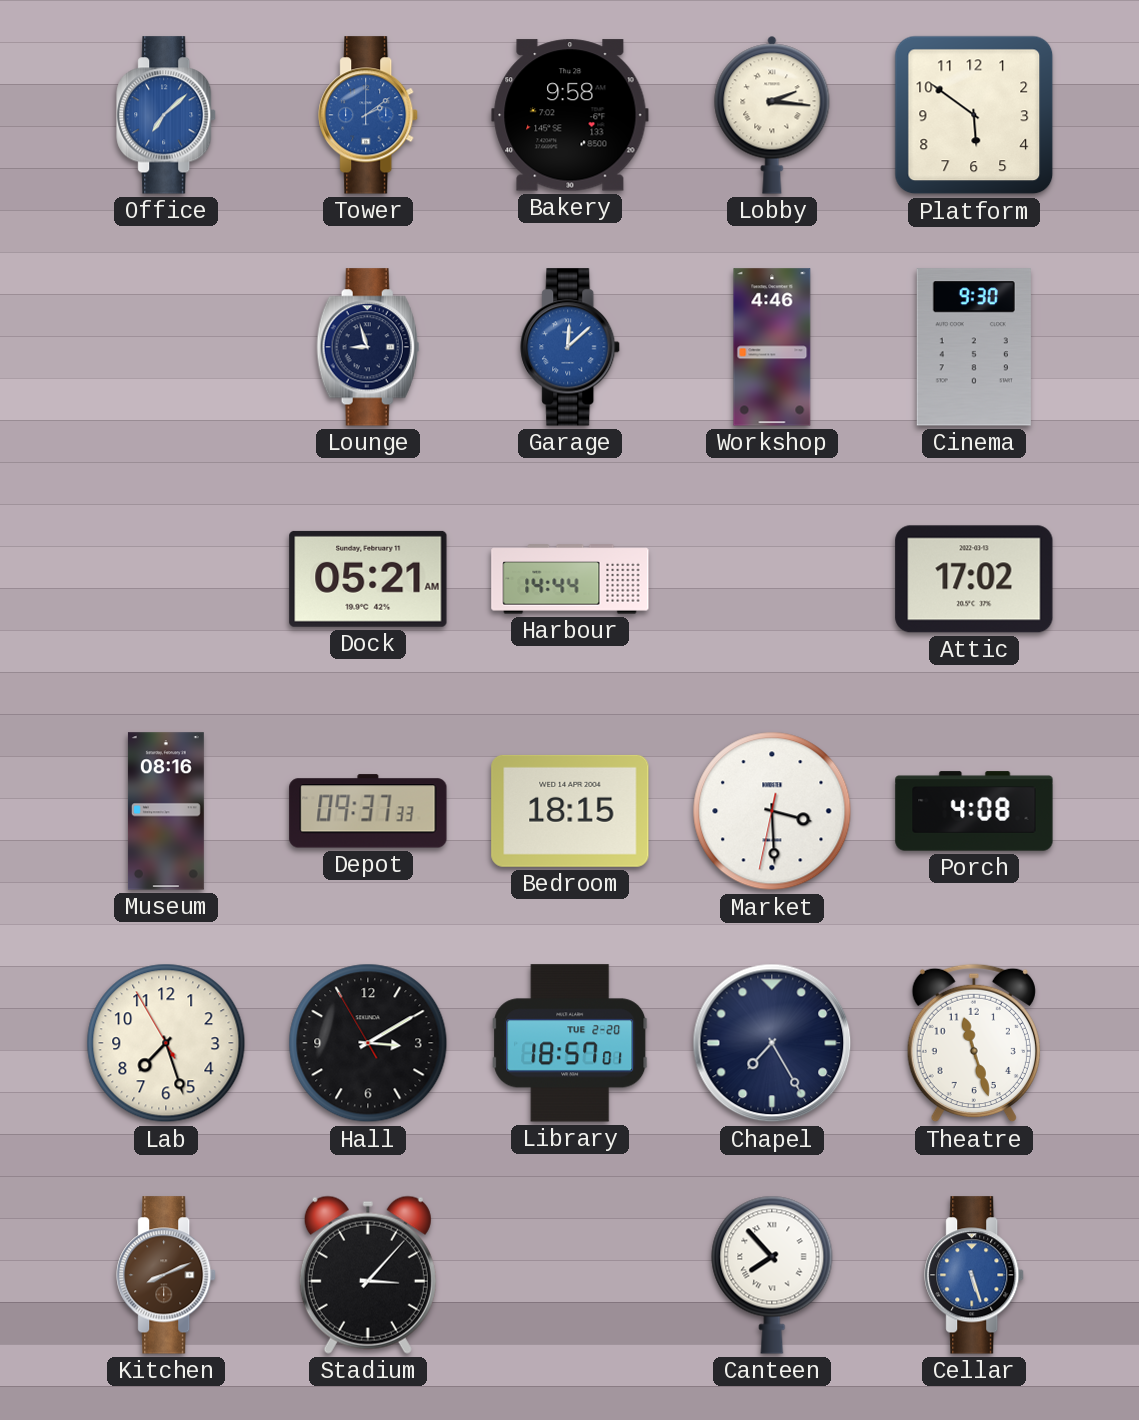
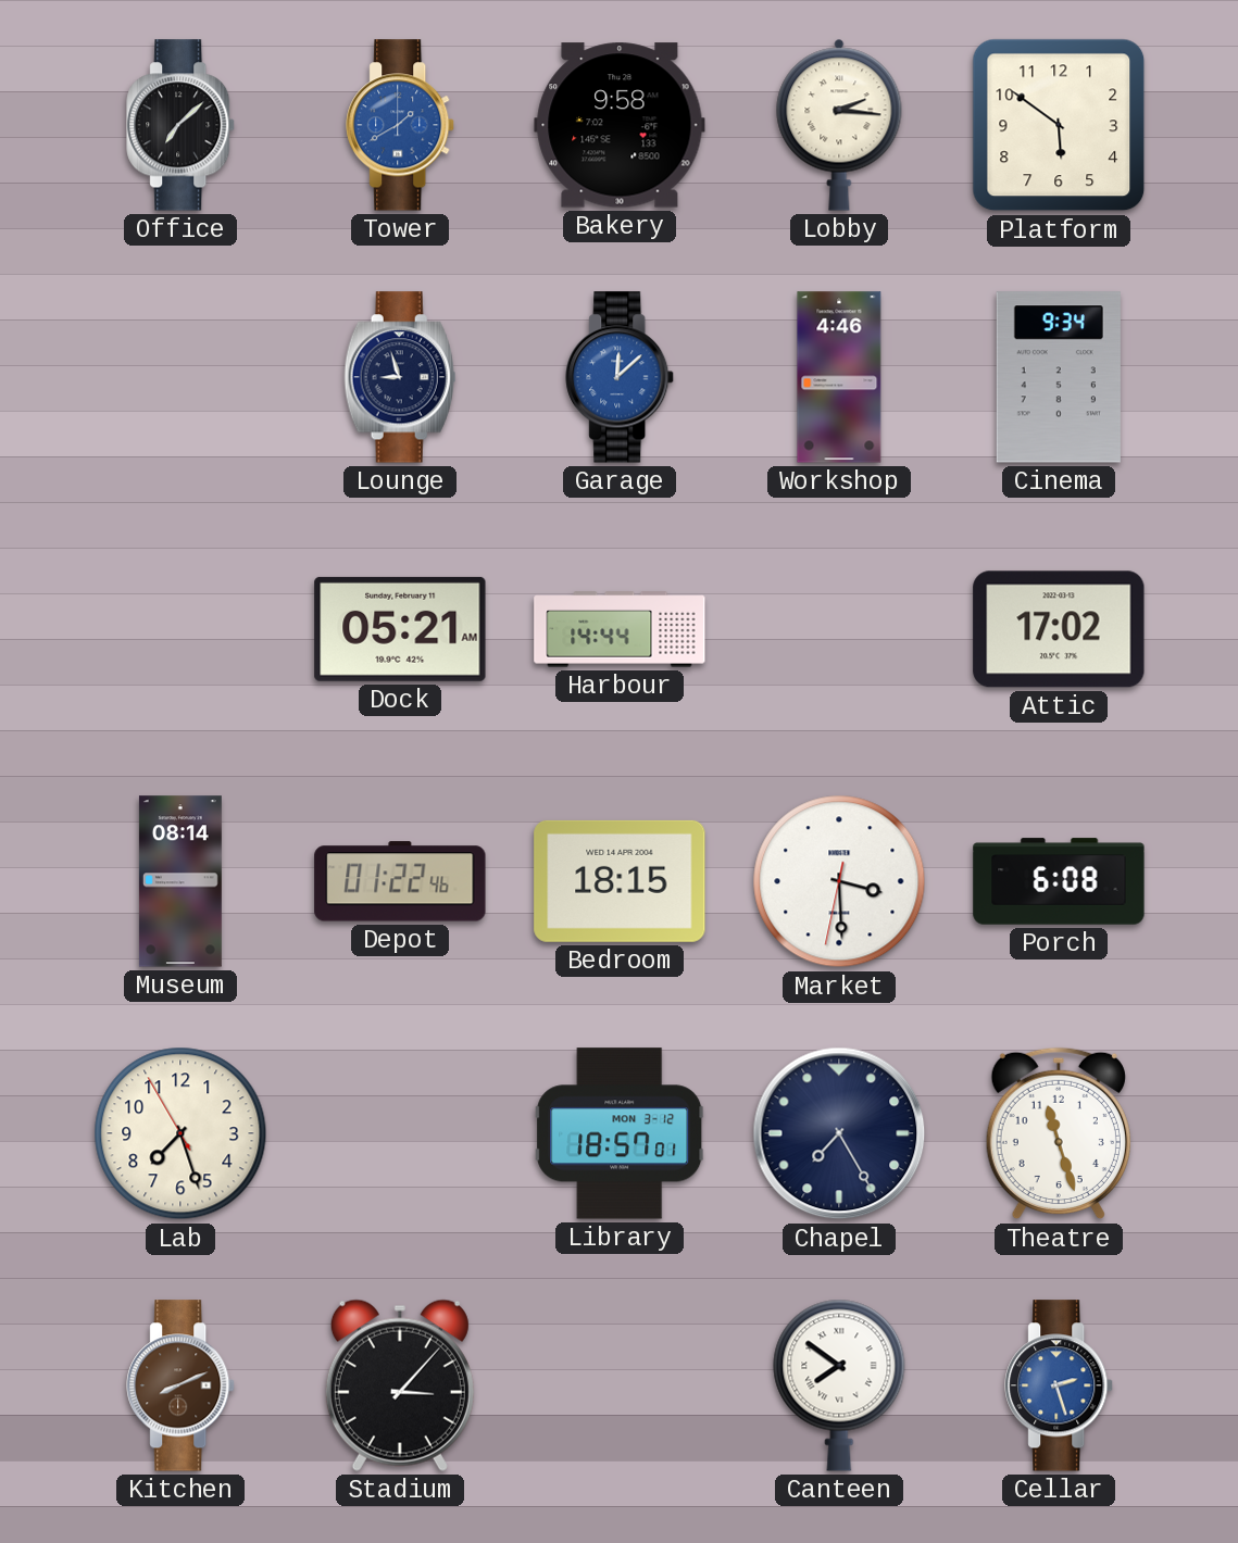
Office dial: blue -> black (182, 125)
Tower: 2:09 -> 1:40 (401, 125)
Cinema: 9:30 -> 9:34 (1059, 377)
Museum: 08:16 -> 08:14 (180, 881)
Depot: 09:37 -> 01:22 (400, 881)
Porch: 4:08 -> 6:08 (1059, 881)
Hall: 3:09 -> none (368, 1043)
Library date: TUE 2-20 -> MON 3-12 (620, 1133)
Canteen: 7:53 -> 7:51 (839, 1385)
Cellar: 5:27 -> 2:27 (1060, 1385)
